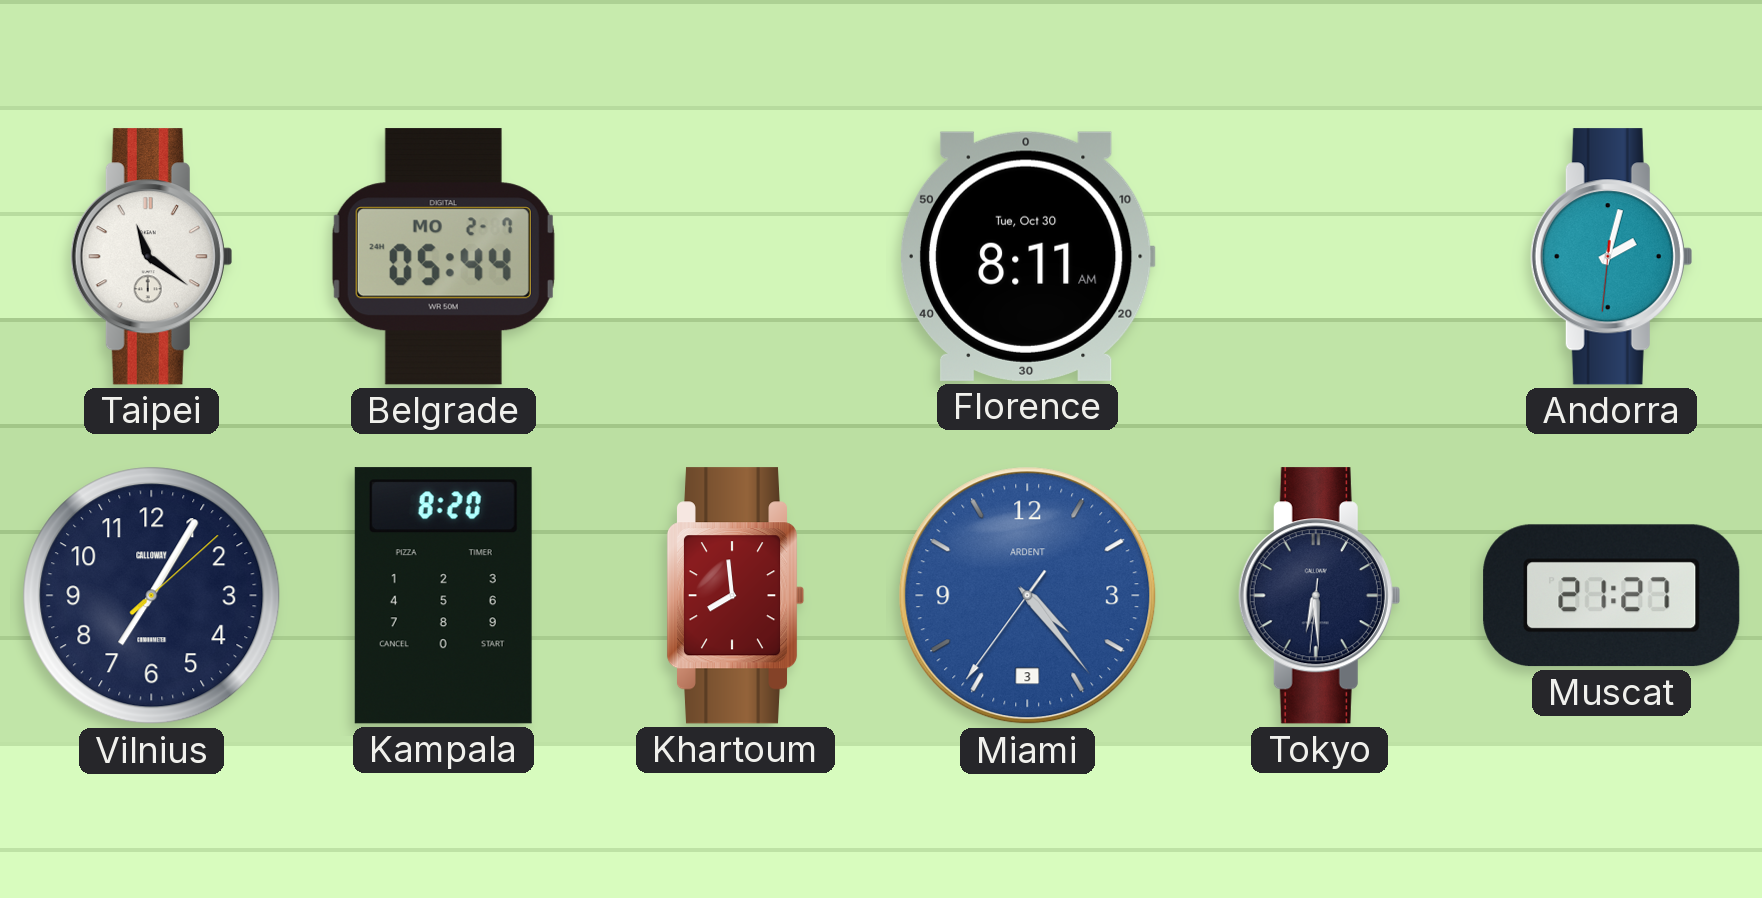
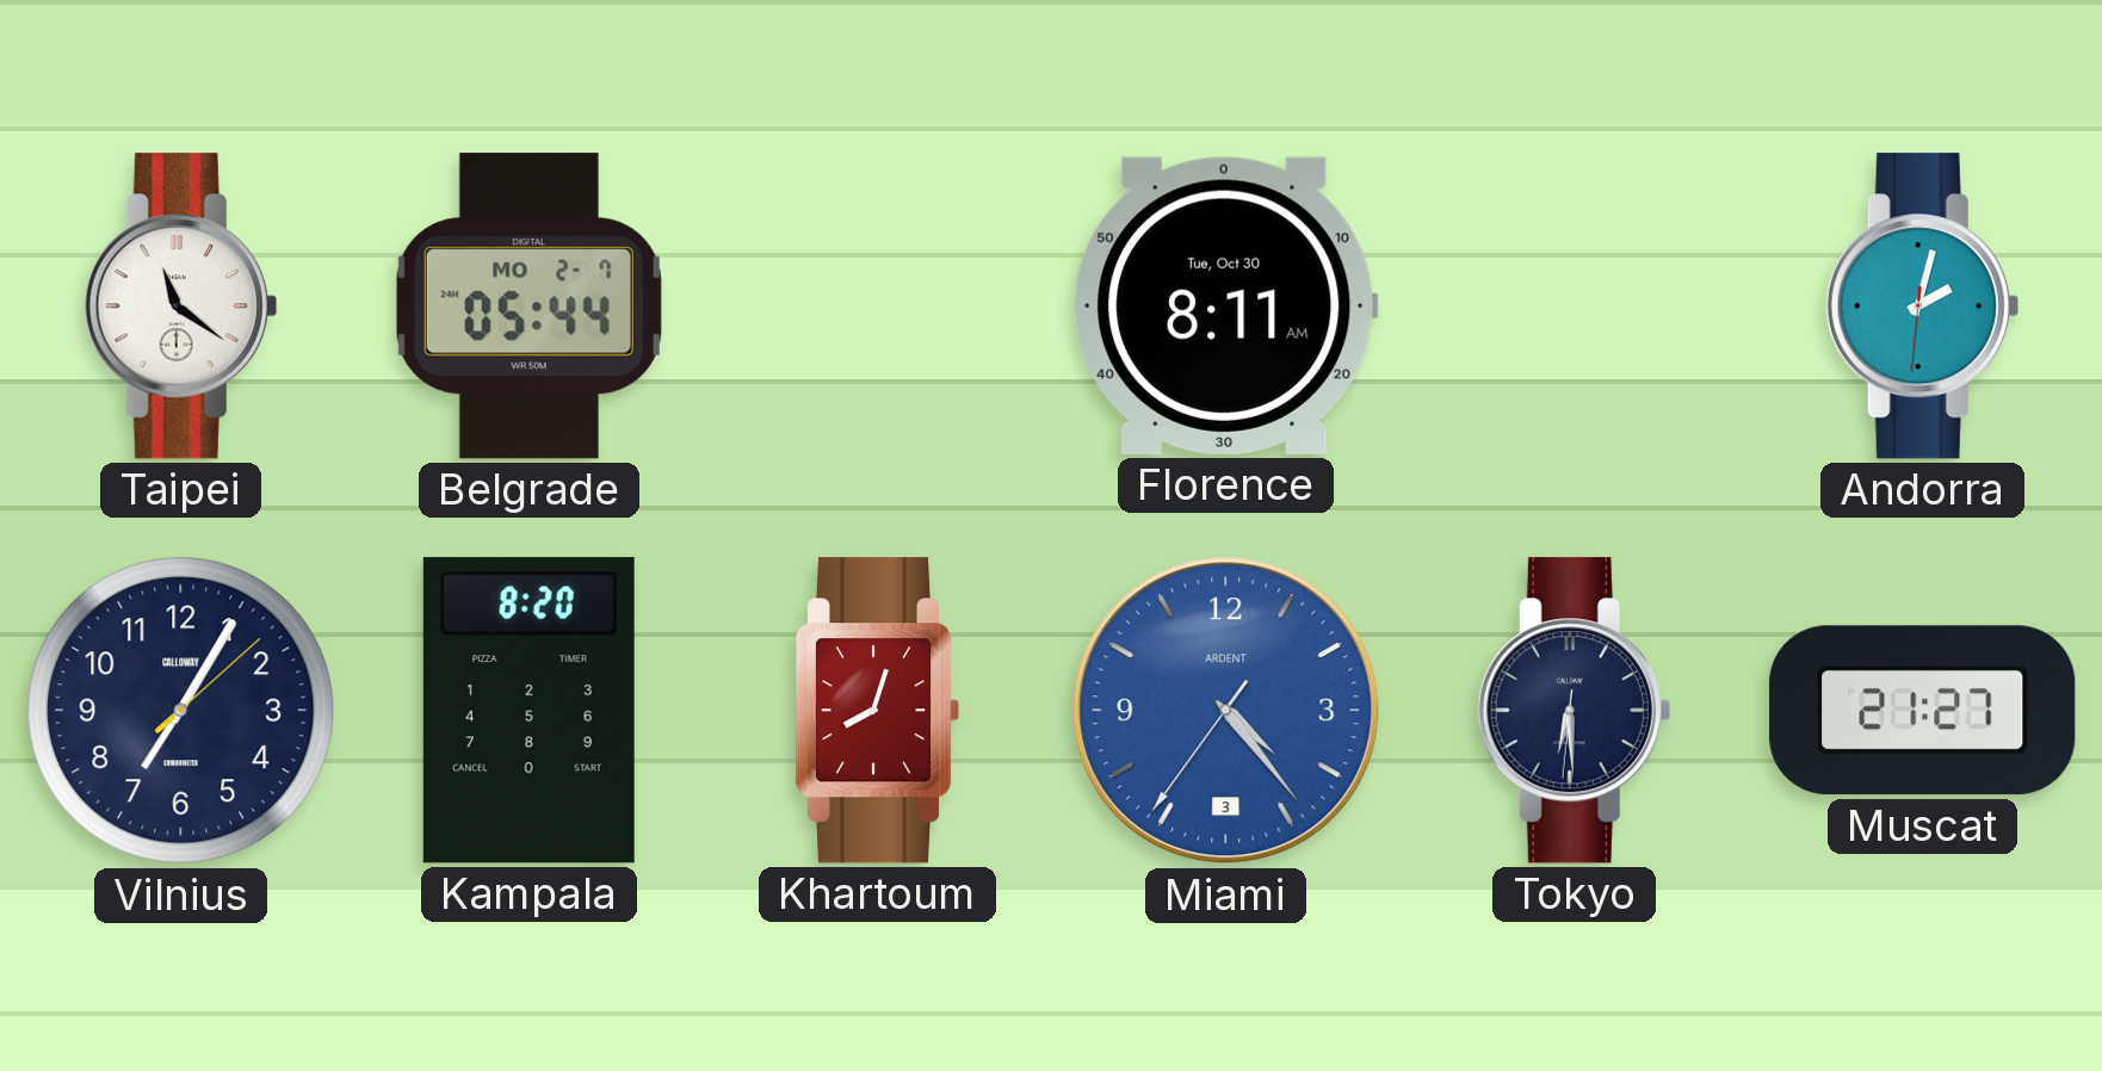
Khartoum: 7:59 -> 8:03 (878, 711)
